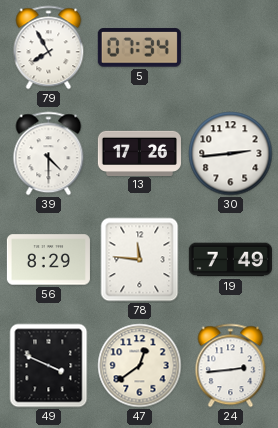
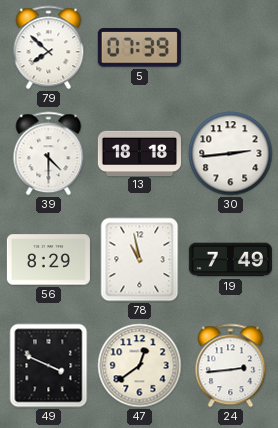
79: 7:55 -> 7:52 (49, 48)
5: 07:34 -> 07:39 (139, 48)
13: 17:26 -> 18:18 (139, 153)
78: 11:46 -> 10:58 (140, 260)
